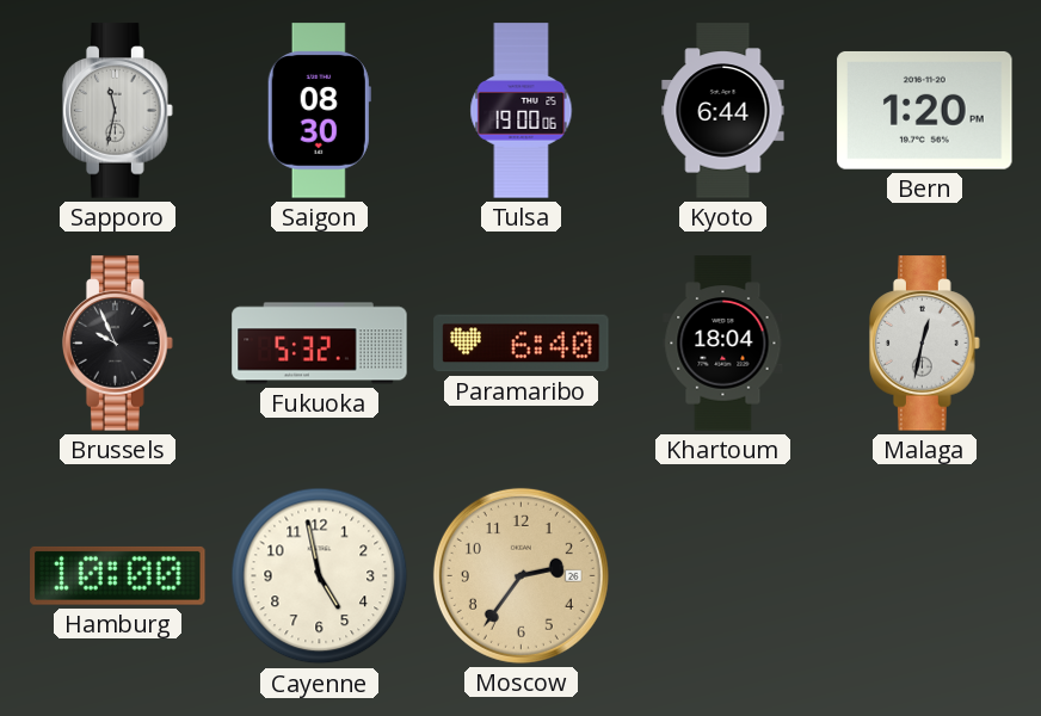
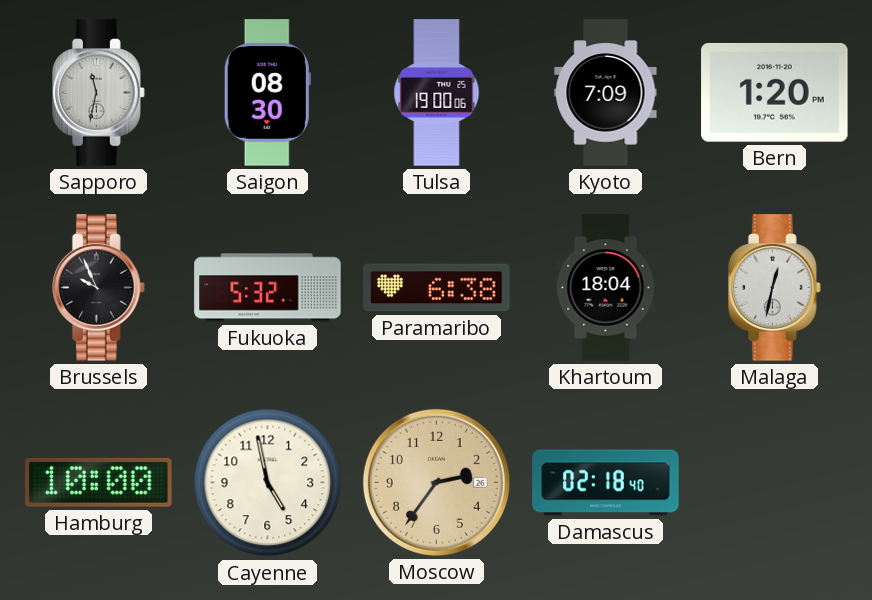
Kyoto: 6:44 -> 7:09 (606, 93)
Paramaribo: 6:40 -> 6:38 (437, 288)
Damascus: none -> 02:18 (606, 483)
